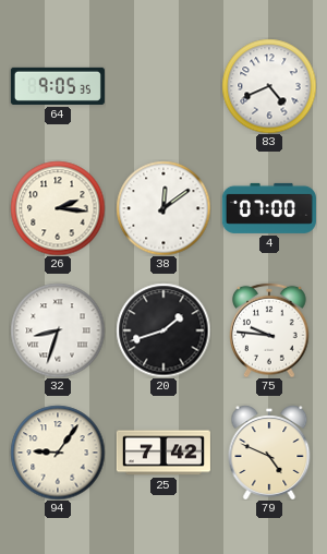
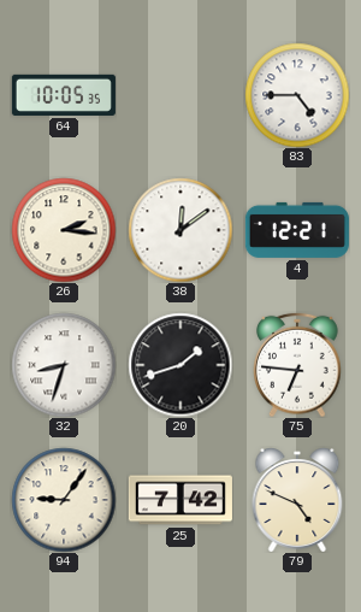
64: 9:05 -> 10:05 (64, 95)
83: 4:41 -> 4:45 (297, 95)
4: 07:00 -> 12:21 (297, 230)
75: 9:46 -> 6:46 (298, 365)
